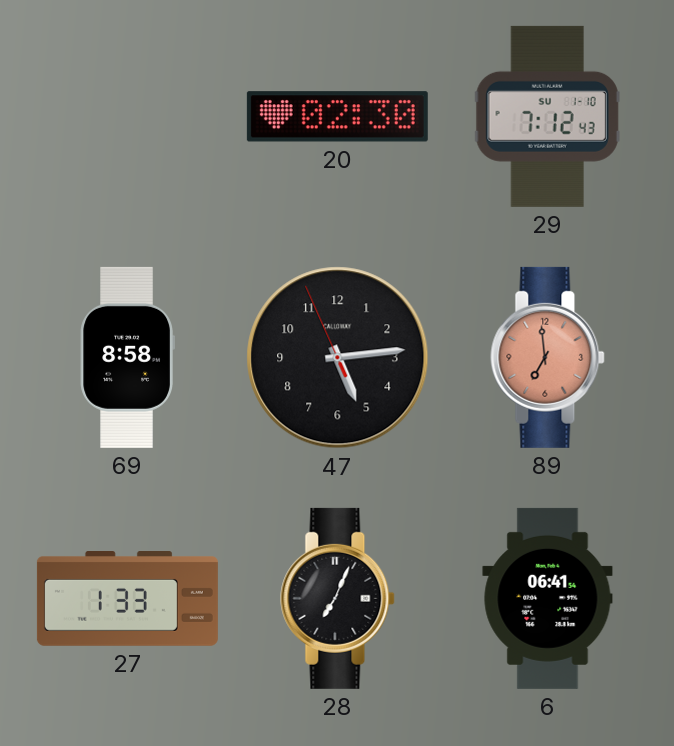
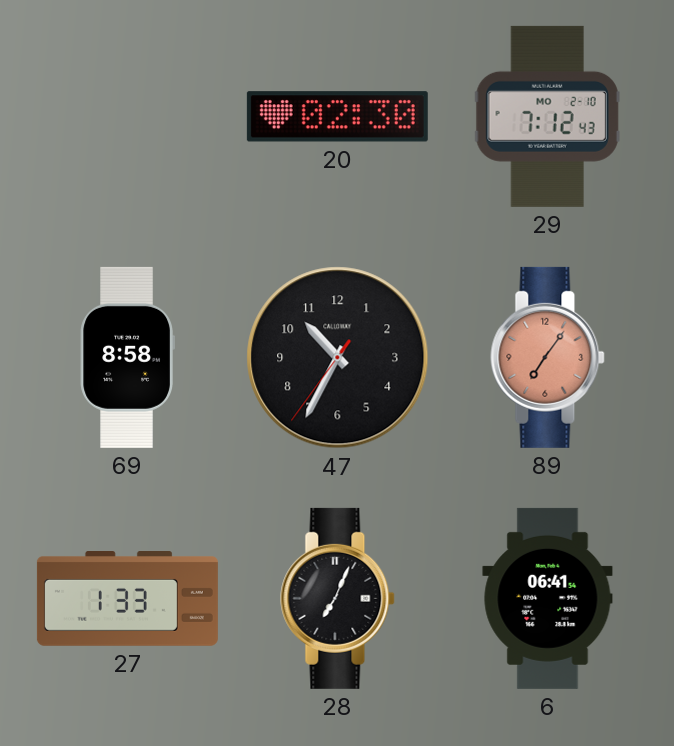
29 date: SU 1-10 -> MO 2-10 (547, 116)
47: 5:13 -> 10:34 (338, 358)
89: 6:59 -> 7:06 (548, 357)
